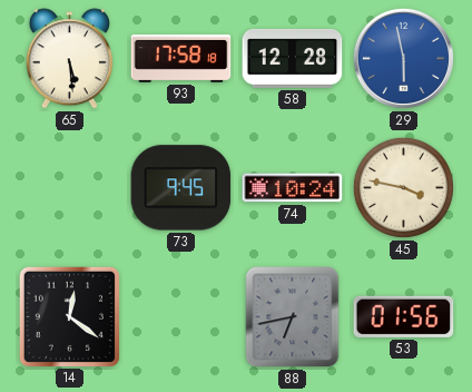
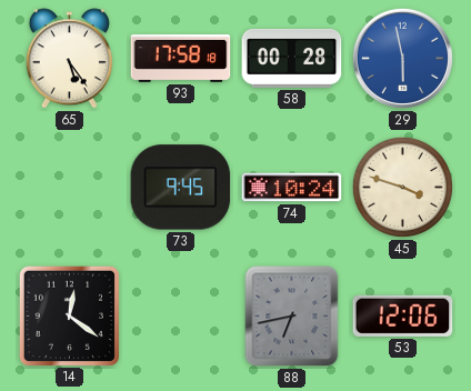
65: 5:29 -> 5:24 (69, 59)
58: 12:28 -> 00:28 (292, 58)
45: 3:47 -> 3:48 (402, 187)
53: 01:56 -> 12:06 (403, 315)
